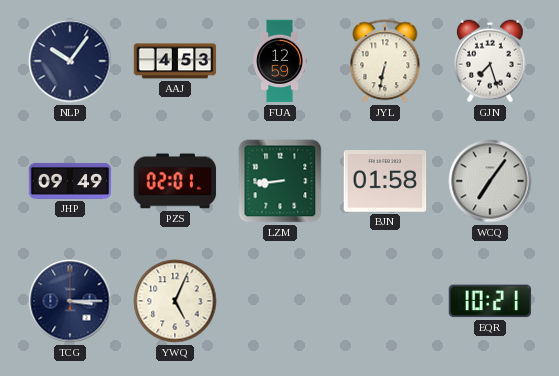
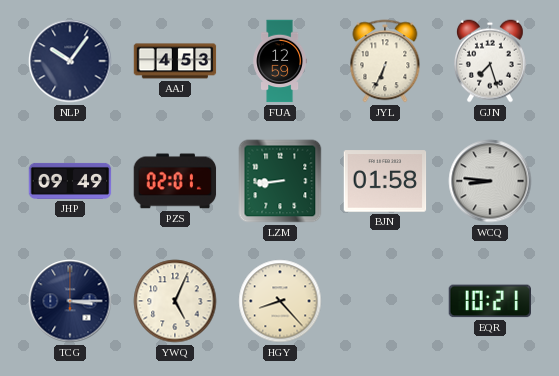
JYL: 6:32 -> 6:34 (385, 61)
WCQ: 7:06 -> 8:46 (490, 181)
HGY: none -> 8:23 (280, 301)
